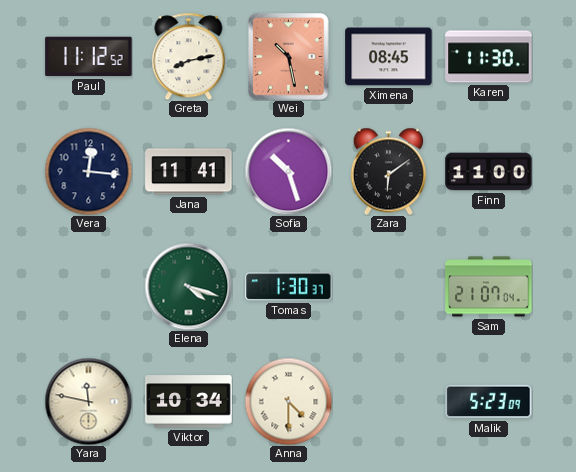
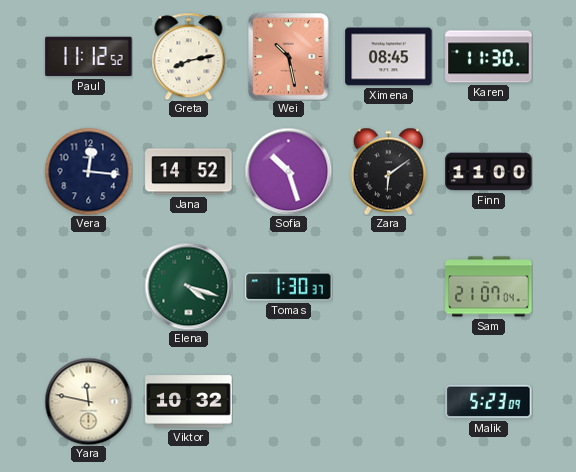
Jana: 11:41 -> 14:52 (189, 172)
Viktor: 10:34 -> 10:32 (189, 402)
Anna: 4:30 -> none (288, 401)
